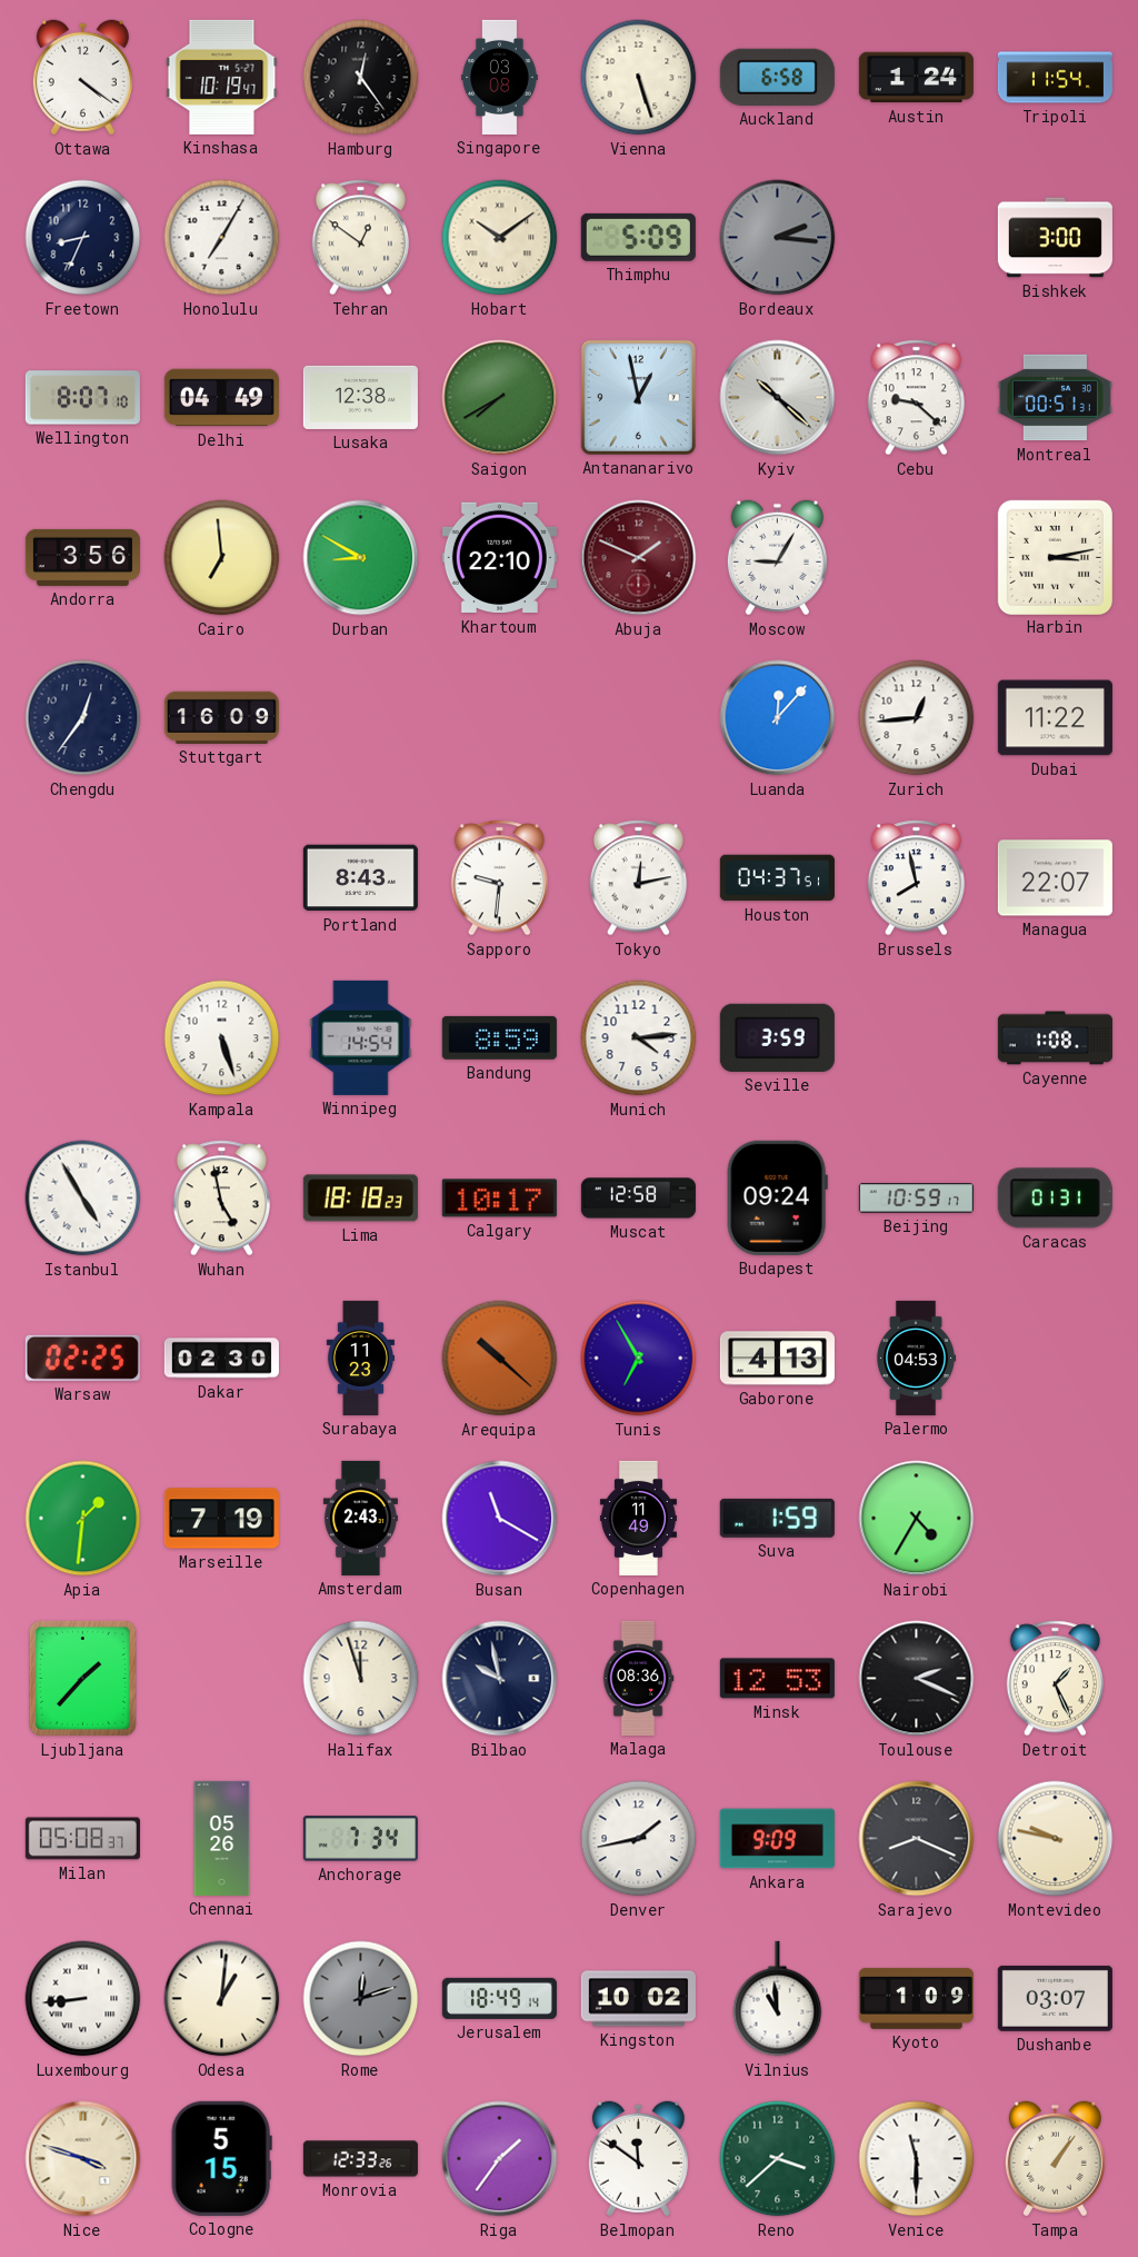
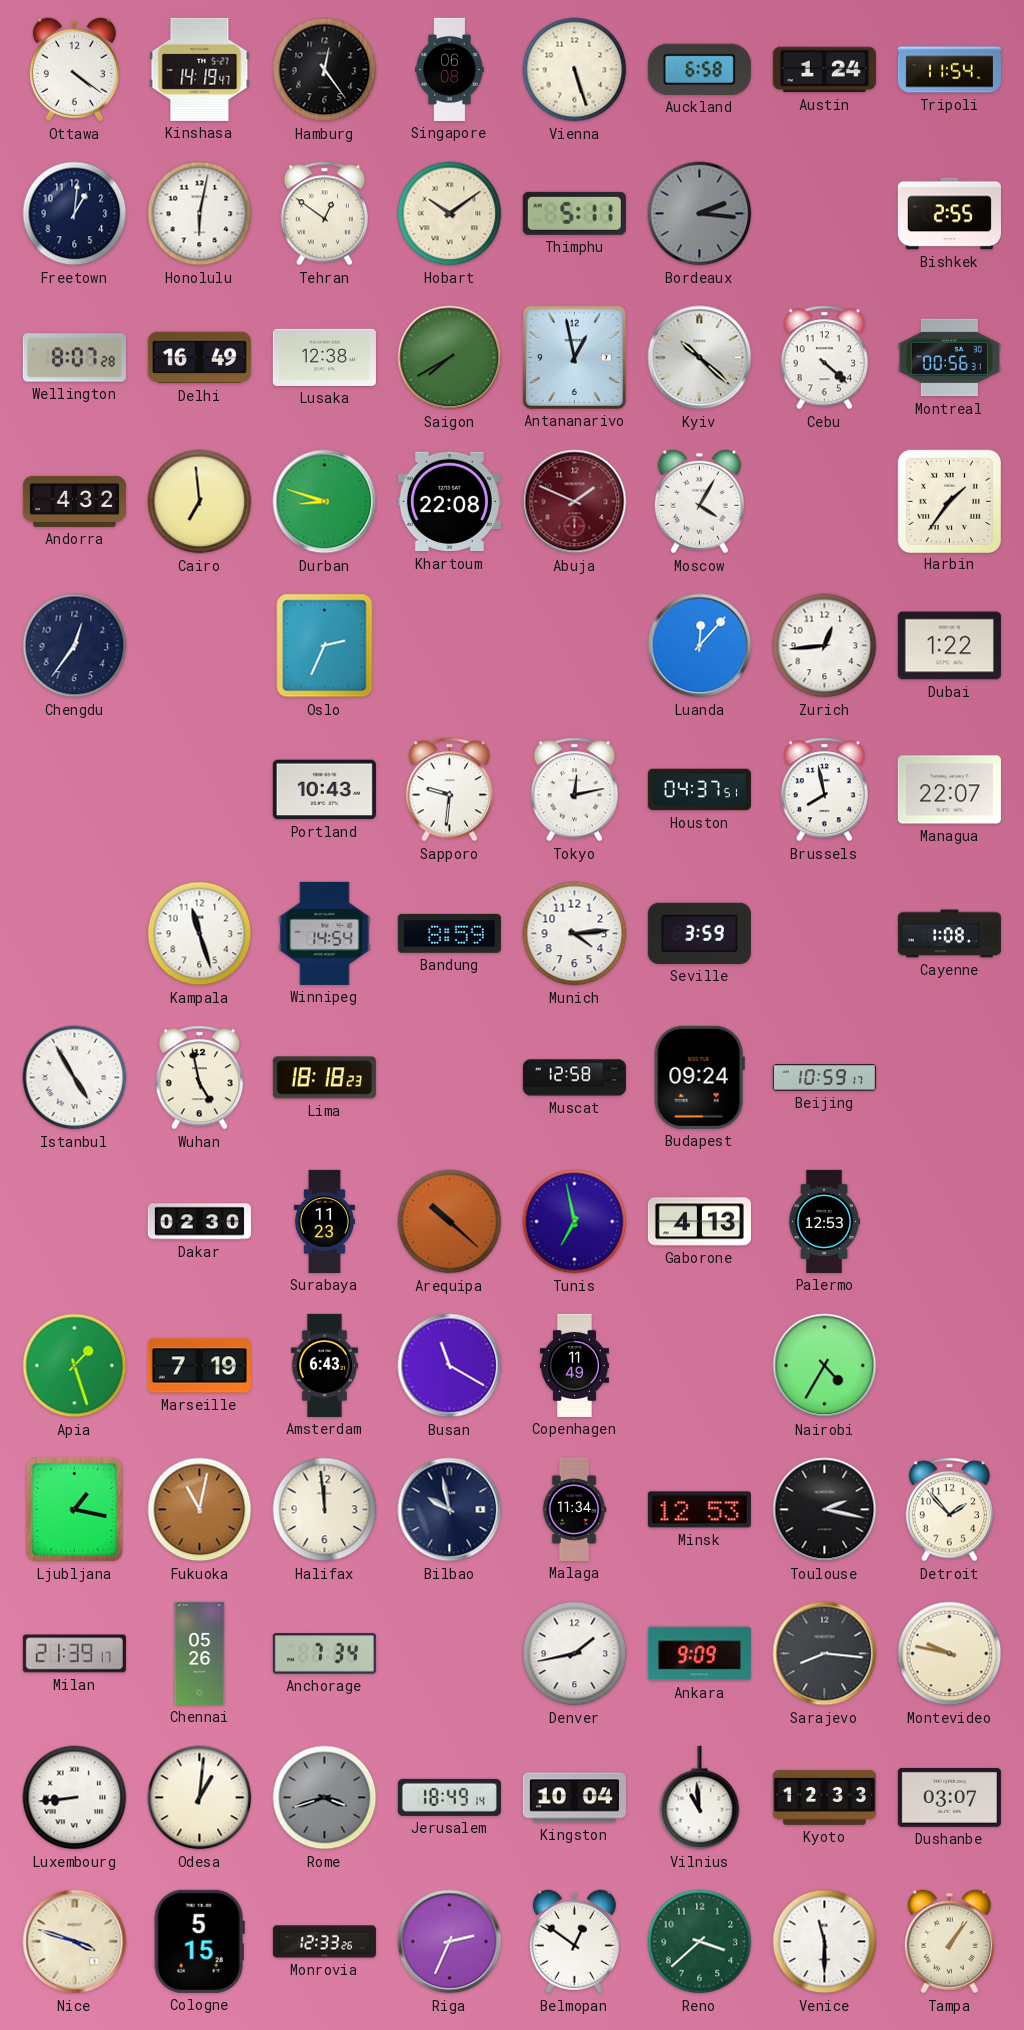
Kinshasa: 10:19 -> 14:19 (200, 69)
Singapore: 03:08 -> 06:08 (450, 69)
Freetown: 8:34 -> 1:01 (75, 214)
Honolulu: 7:05 -> 6:02 (200, 214)
Thimphu: 5:09 -> 5:11 (574, 213)
Bishkek: 3:00 -> 2:55 (949, 214)
Wellington: 8:07:10 -> 8:07:28 (74, 358)
Delhi: 04:49 -> 16:49 (199, 358)
Cebu: 9:22 -> 4:22 (824, 358)
Montreal: 00:51 -> 00:56 (949, 358)
Andorra: 3:56 -> 4:32 (74, 501)
Durban: 8:50 -> 8:48 (325, 502)
Khartoum: 22:10 -> 22:08 (449, 502)
Moscow: 9:05 -> 4:05 (699, 502)
Harbin: 3:13 -> 1:36 (949, 501)
Stuttgart: 16:09 -> none (221, 717)
Oslo: none -> 2:34 (325, 646)
Dubai: 11:22 -> 1:22 (949, 646)
Portland: 8:43 -> 10:43 (324, 790)
Kampala: 5:27 -> 11:27 (200, 934)
Calgary: 10:17 -> none (499, 1199)
Caracas: 01:31 -> none (1055, 1199)
Warsaw: 02:25 -> none (82, 1358)
Tunis: 6:55 -> 6:58 (575, 1222)
Palermo: 04:53 -> 12:53 (824, 1221)
Apia: 1:31 -> 1:27 (75, 1366)
Amsterdam: 2:43 -> 6:43 (324, 1365)
Suva: 1:59 -> none (777, 1518)
Ljubljana: 1:37 -> 1:17 (74, 1509)
Fukuoka: none -> 11:02 (200, 1510)
Halifax: 11:57 -> 11:59 (325, 1510)
Malaga: 08:36 -> 11:34 (574, 1509)
Toulouse: 2:19 -> 2:17 (825, 1510)
Detroit: 1:26 -> 1:53 (949, 1510)
Milan: 05:08 -> 21:39 (74, 1654)
Sarajevo: 8:19 -> 8:16 (825, 1654)
Rome: 12:12 -> 3:42 (325, 1798)
Kingston: 10:02 -> 10:04 (574, 1798)
Kyoto: 1:09 -> 12:33 (824, 1797)
Riga: 1:36 -> 2:34 (450, 1942)
Belmopan: 11:51 -> 12:51 (574, 1942)
